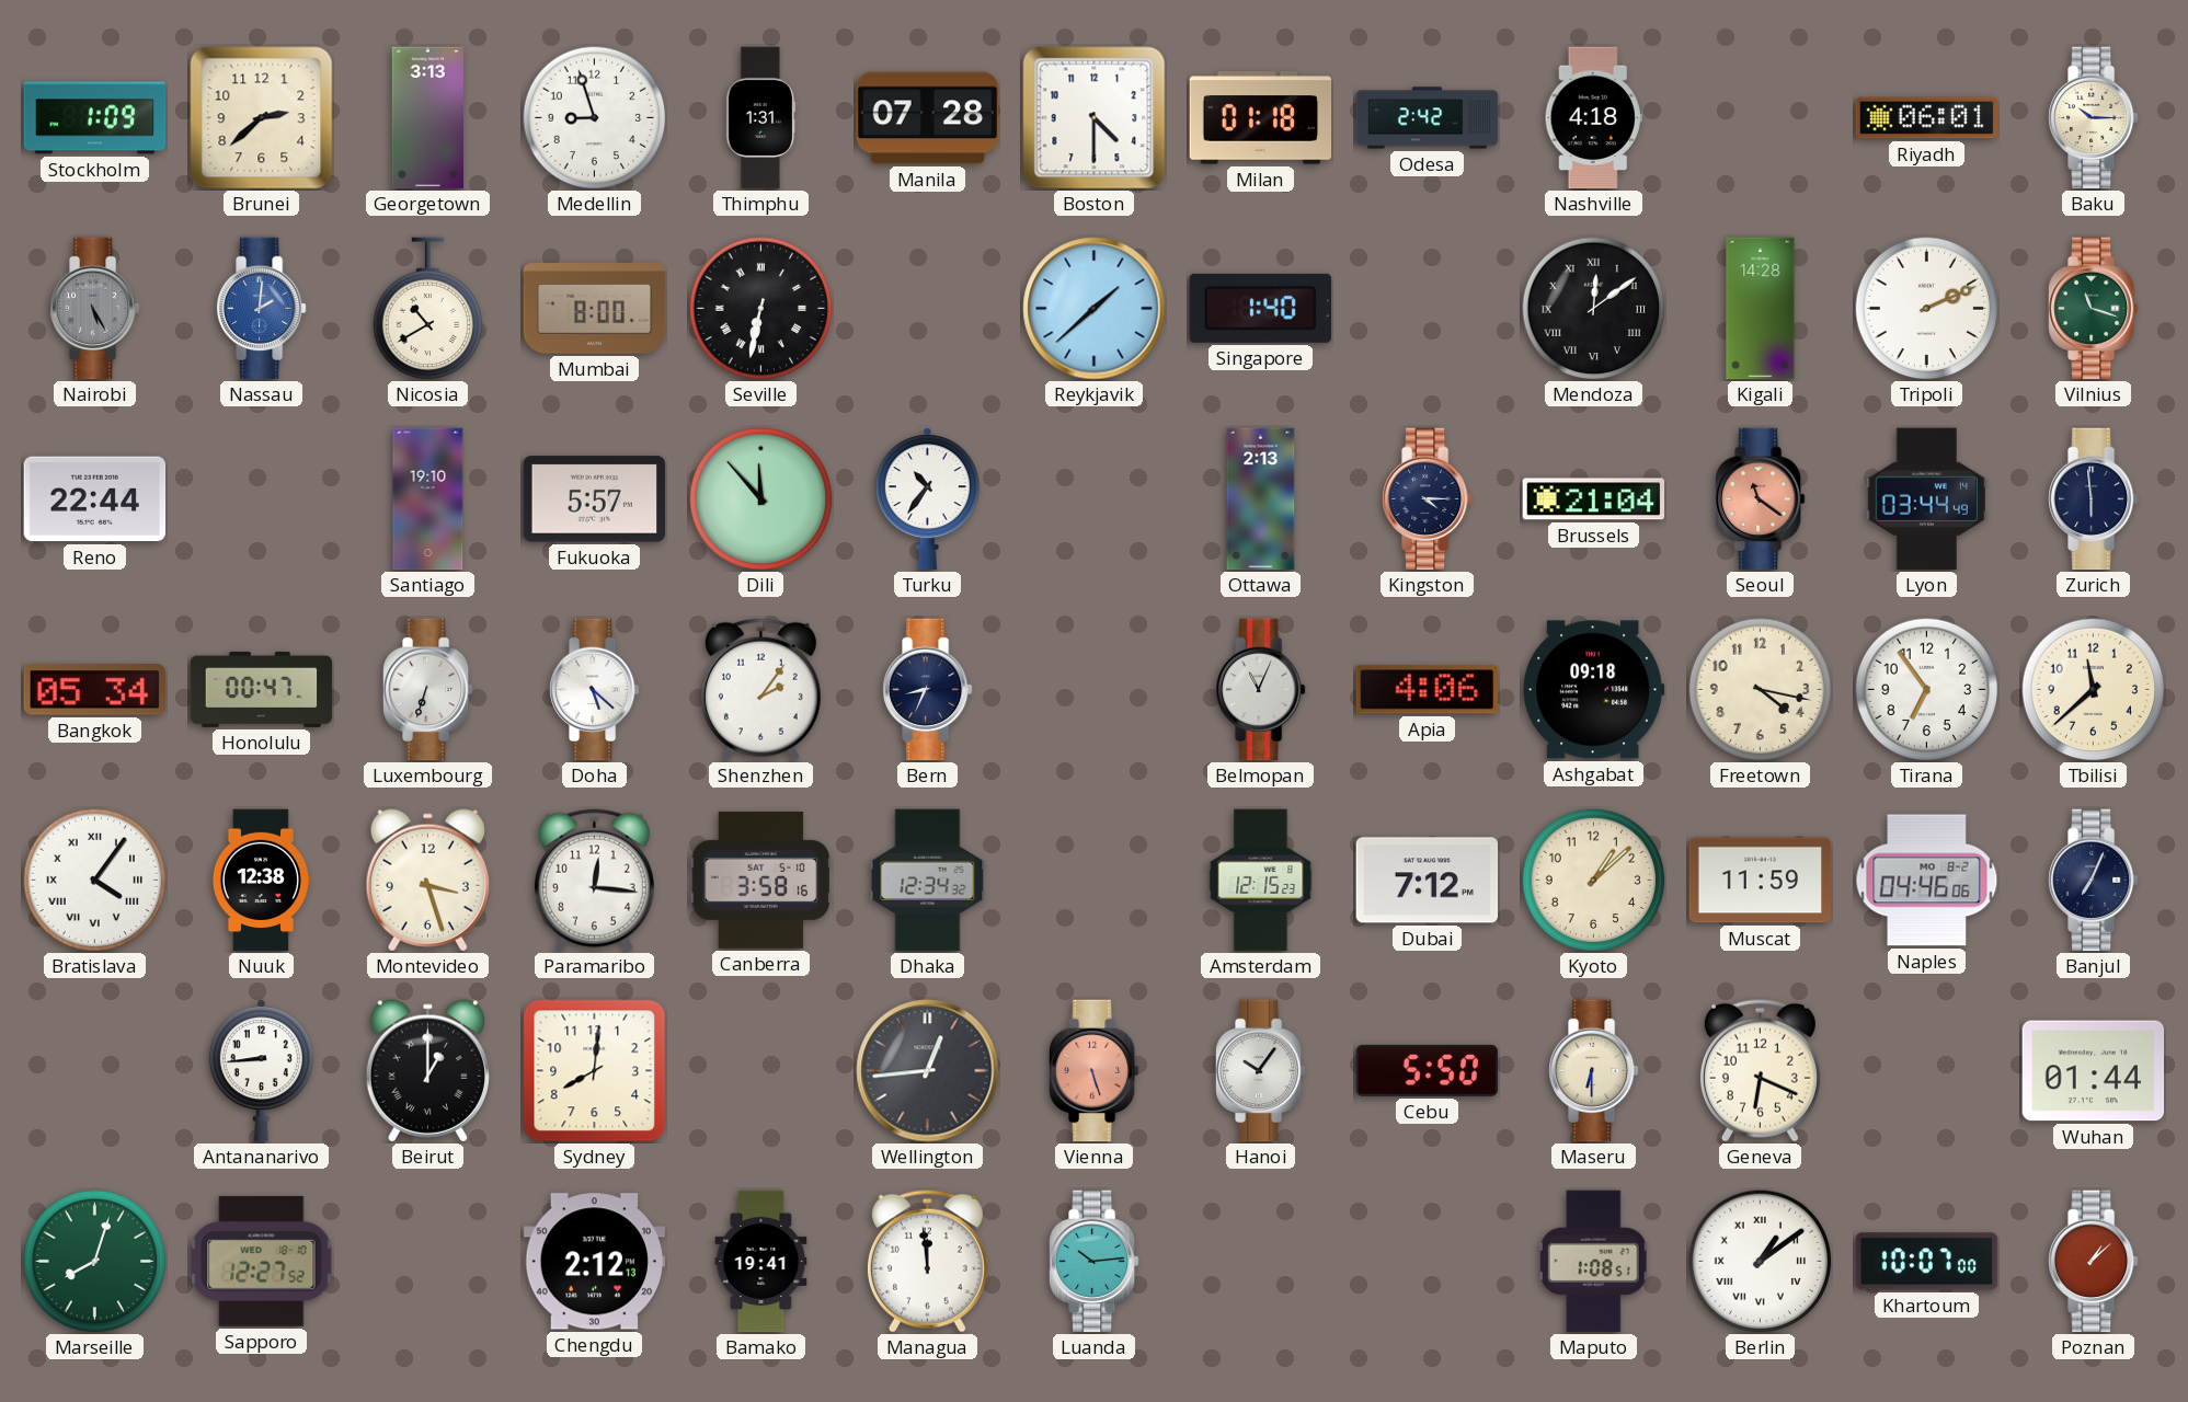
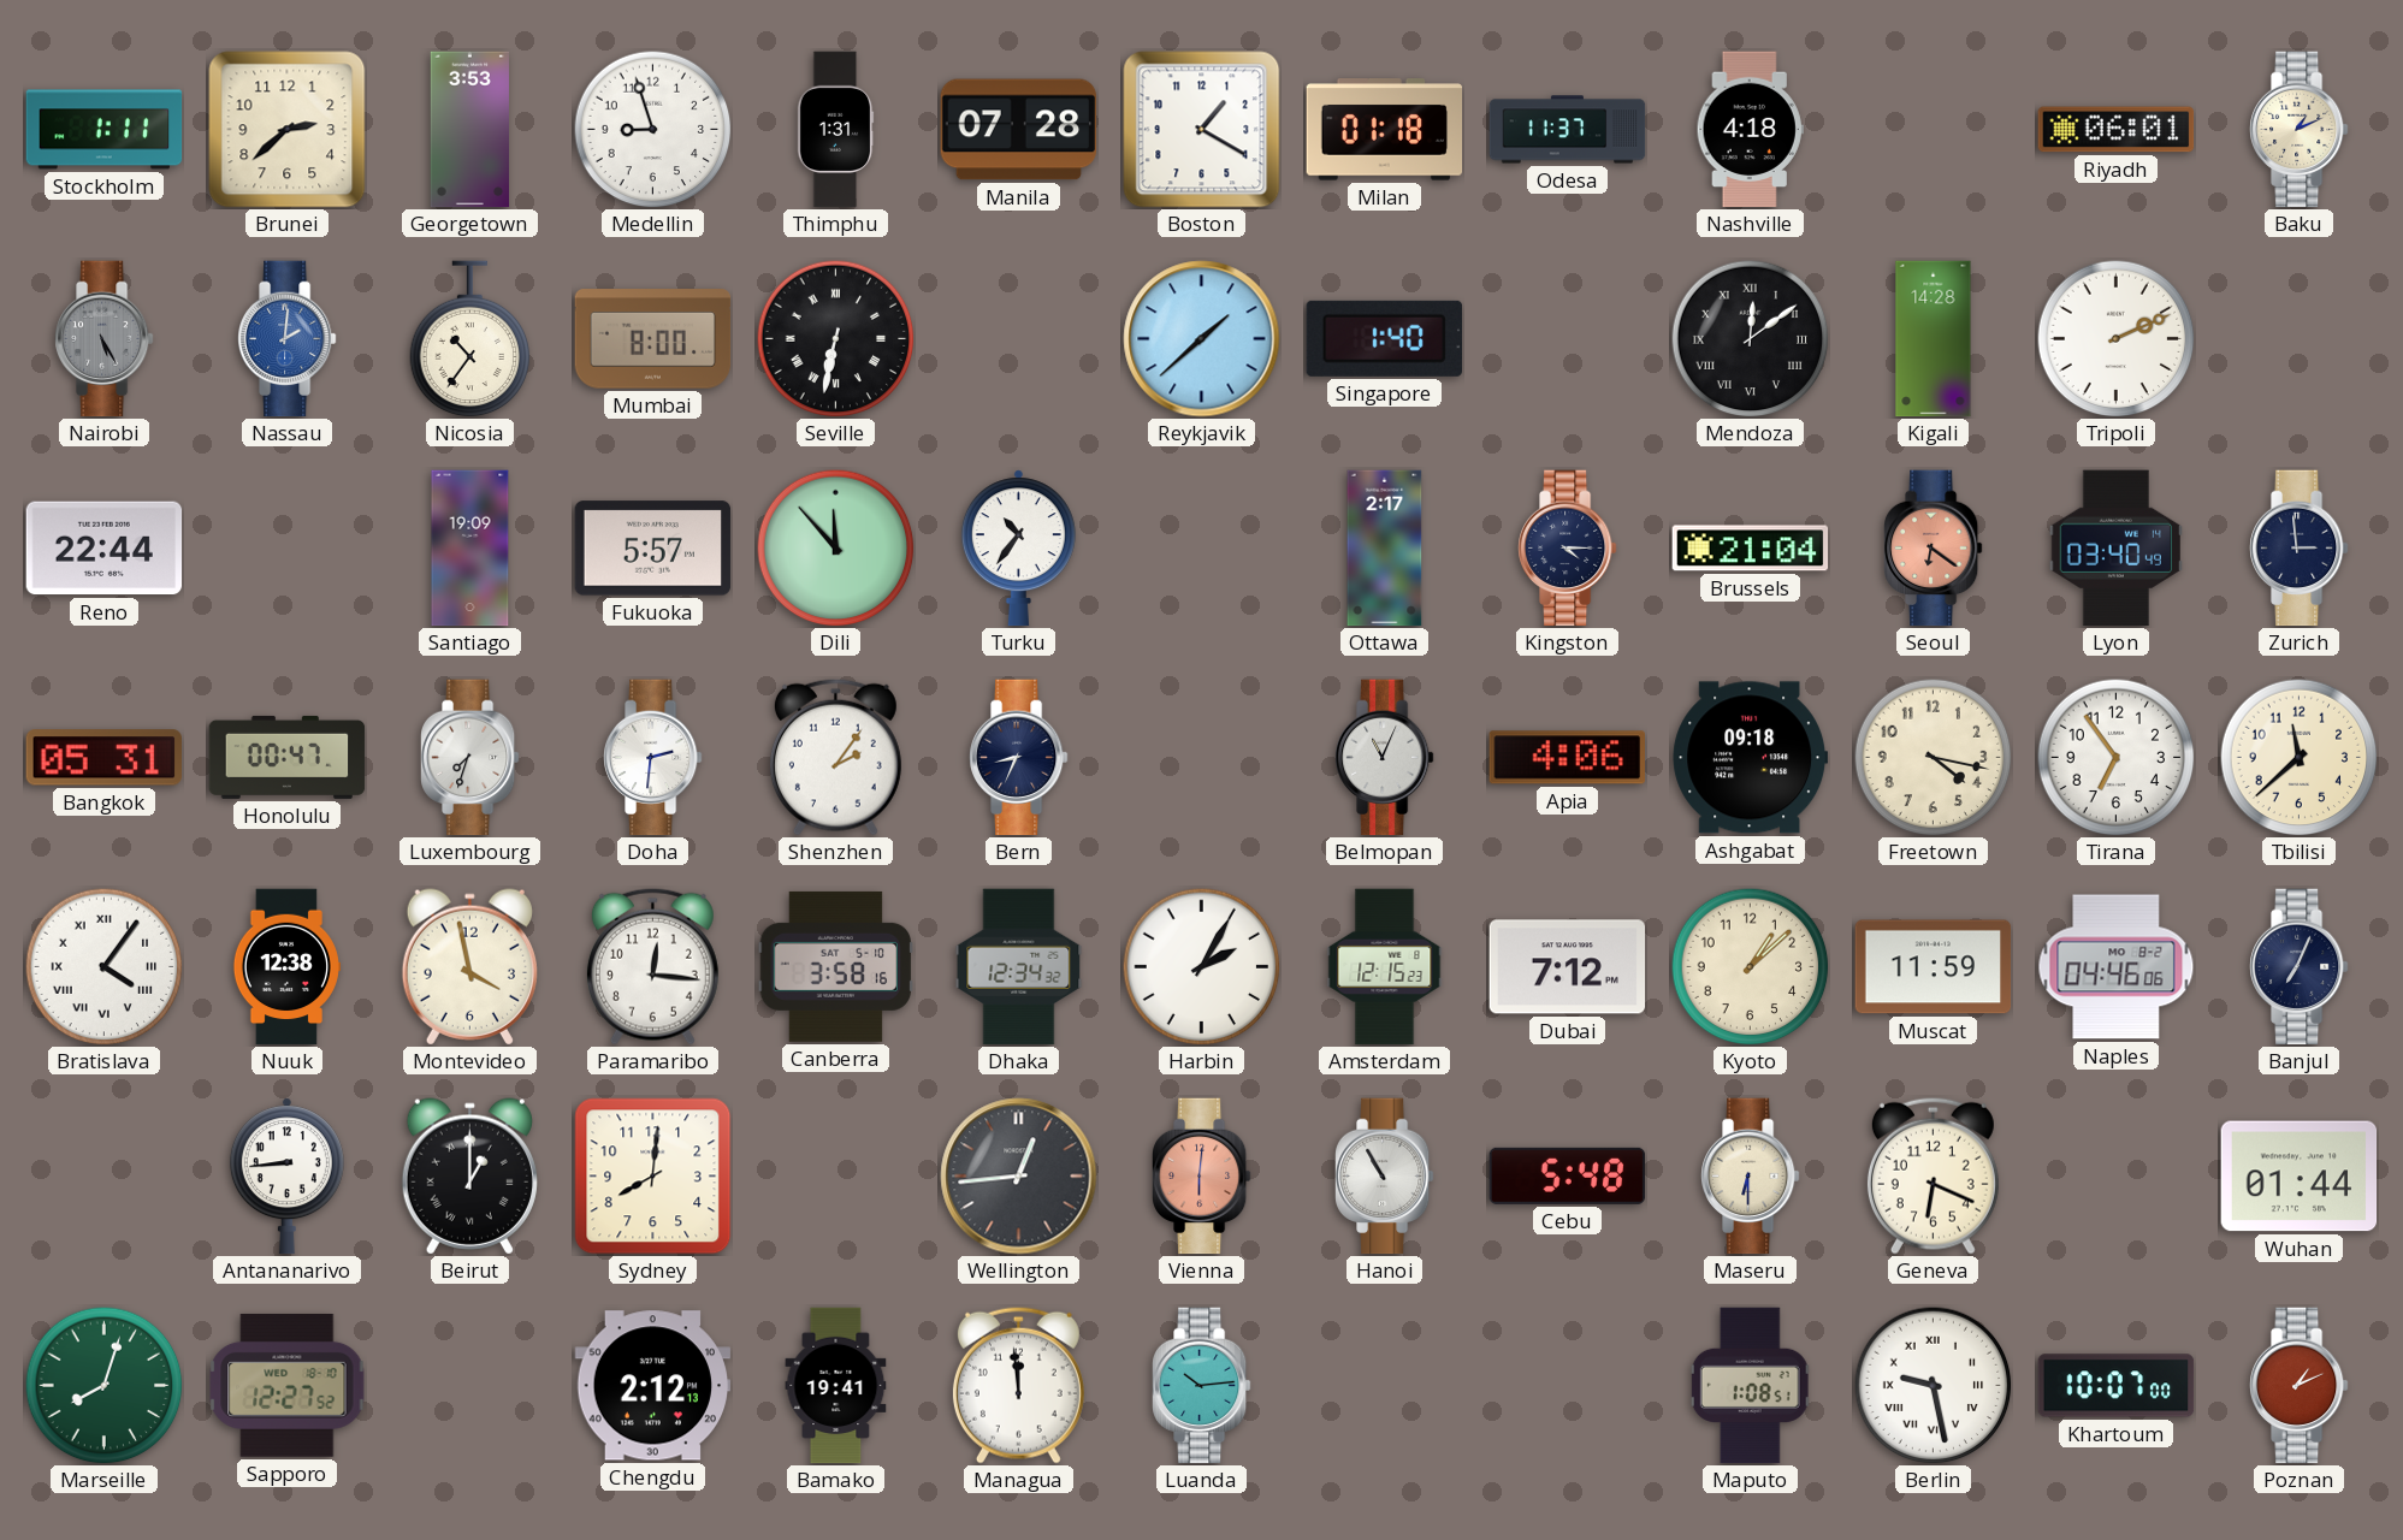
Stockholm: 1:09 -> 1:11 (105, 130)
Georgetown: 3:13 -> 3:53 (469, 130)
Boston: 4:30 -> 1:20 (1202, 130)
Odesa: 2:42 -> 11:37 (1568, 130)
Baku: 10:15 -> 1:11 (2300, 130)
Nicosia: 10:40 -> 10:36 (470, 339)
Vilnius: 11:18 -> none (2094, 309)
Santiago: 19:10 -> 19:09 (470, 549)
Ottawa: 2:13 -> 2:17 (1385, 549)
Seoul: 11:21 -> 6:21 (1934, 549)
Lyon: 03:44 -> 03:40 (2115, 549)
Zurich: 5:59 -> 2:59 (2300, 549)
Bangkok: 05:34 -> 05:31 (103, 758)
Luxembourg: 6:33 -> 7:33 (470, 758)
Doha: 5:22 -> 2:31 (653, 758)
Montevideo: 3:27 -> 3:58 (469, 967)
Harbin: none -> 2:05 (1202, 967)
Vienna: 5:27 -> 6:01 (1202, 1177)
Hanoi: 10:06 -> 10:55 (1385, 1177)
Cebu: 5:50 -> 5:48 (1568, 1175)
Berlin: 1:09 -> 9:28 (1934, 1386)
Poznan: 1:08 -> 1:11 (2300, 1386)
